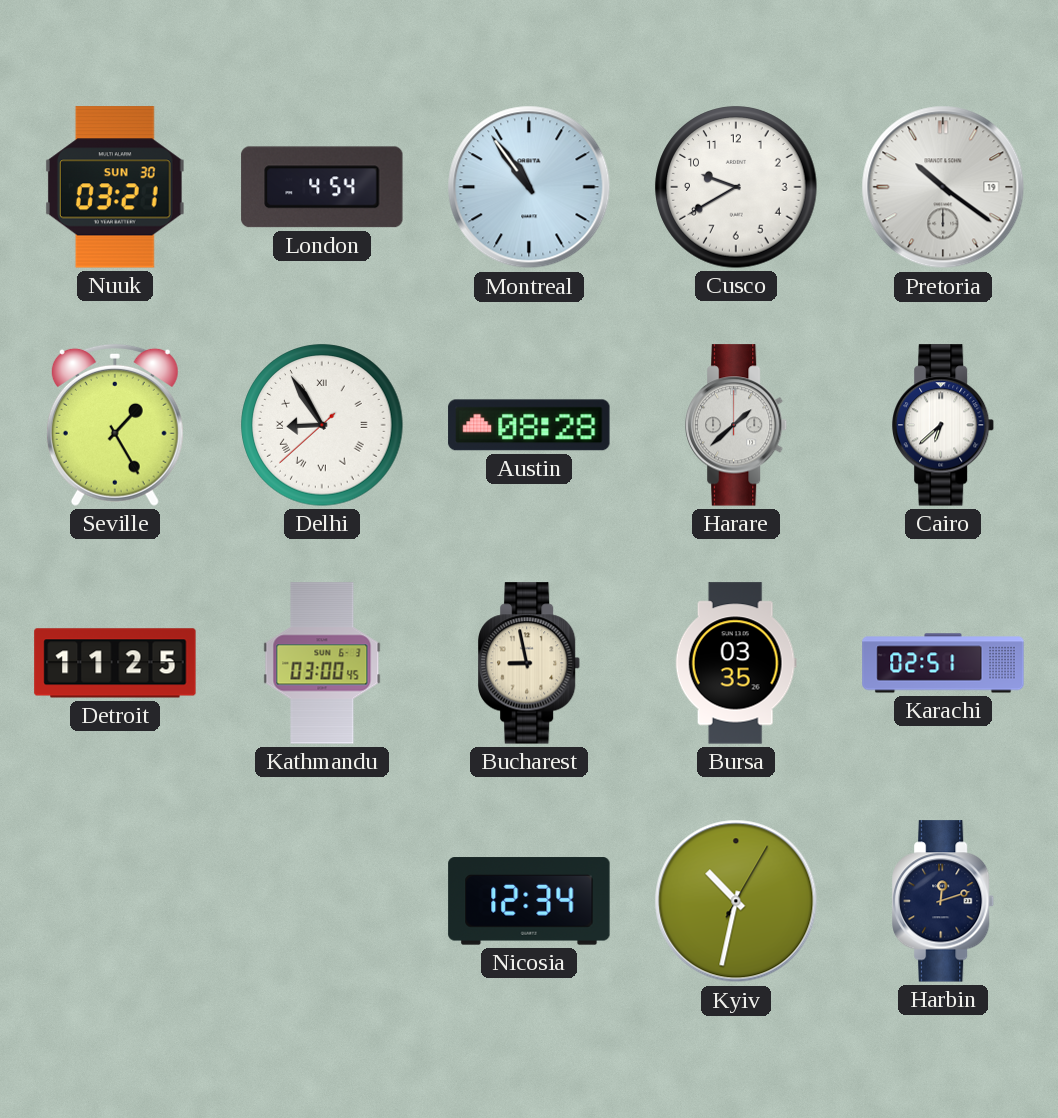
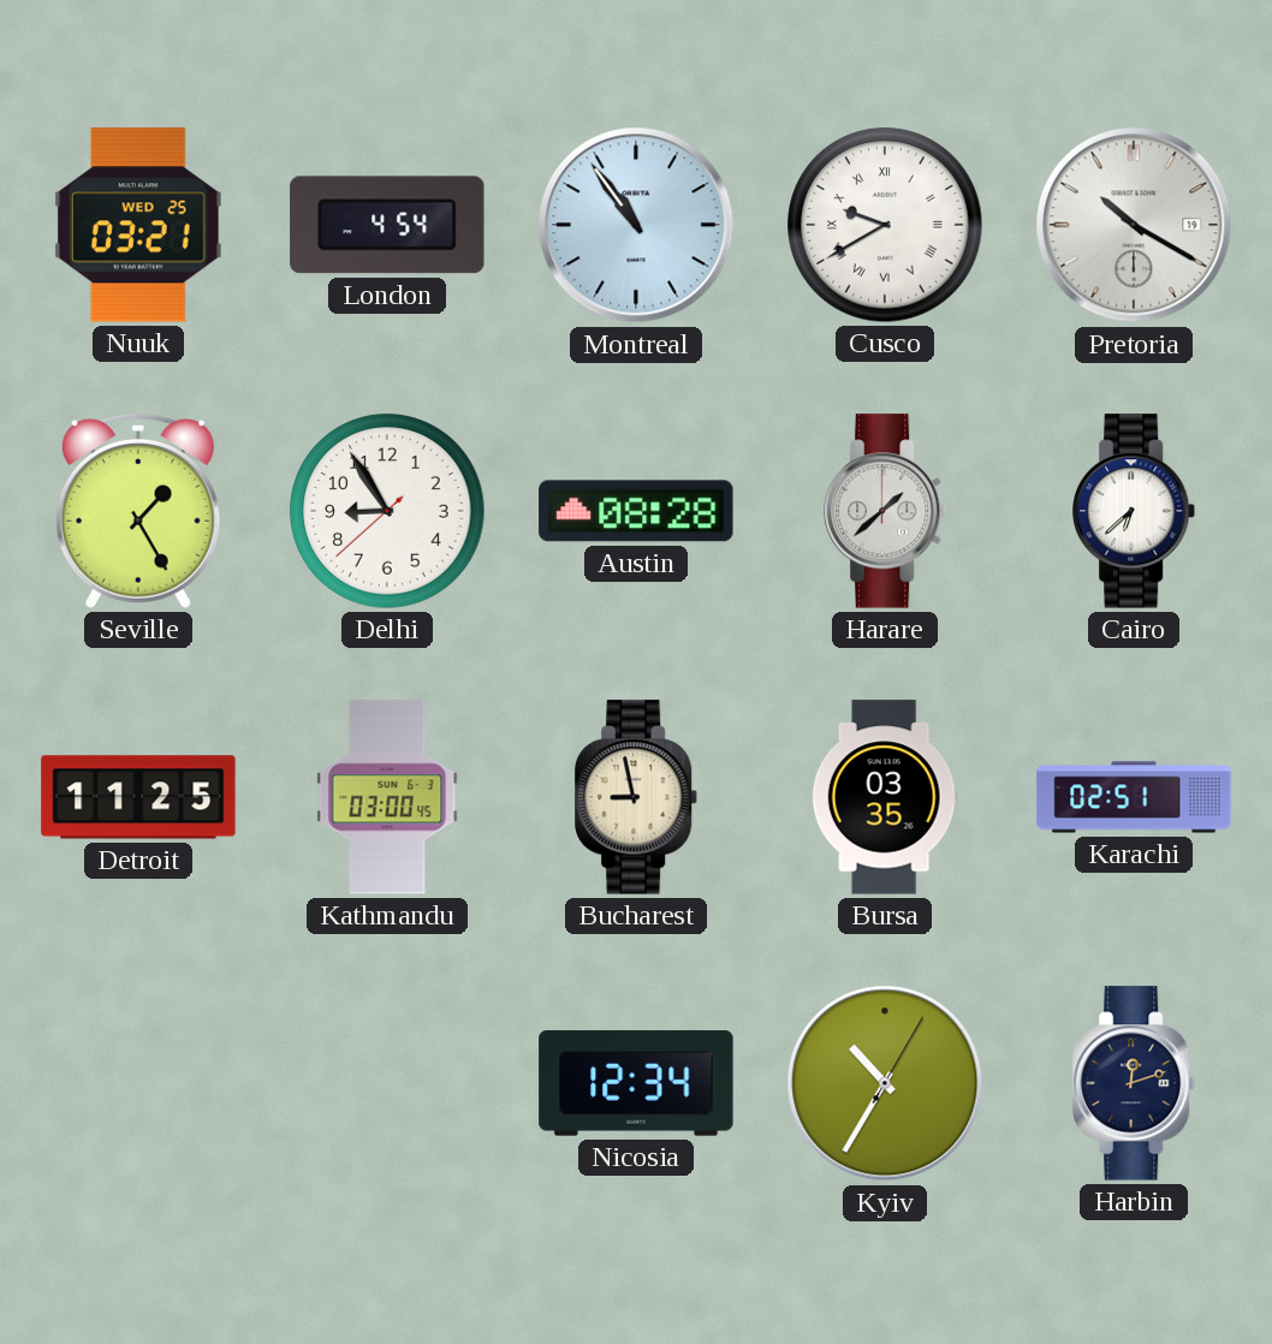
Nuuk date: SUN 30 -> WED 25 (138, 225)
Cusco numerals: Arabic -> Roman (885, 225)
Pretoria: 10:21 -> 10:20 (1134, 225)
Delhi numerals: Roman -> Arabic (387, 511)
Kyiv: 10:32 -> 10:35 (885, 1083)
